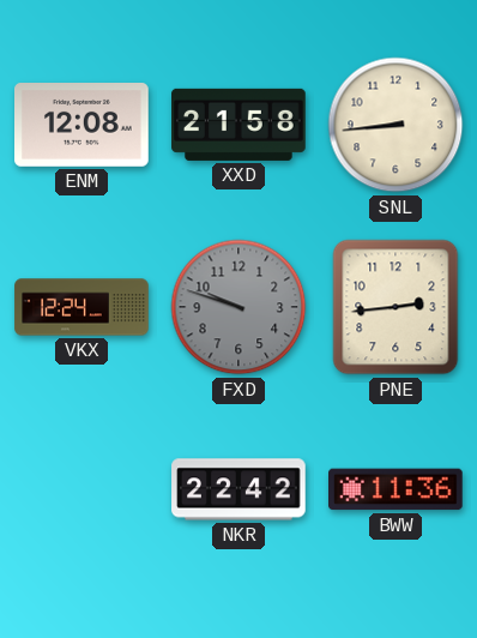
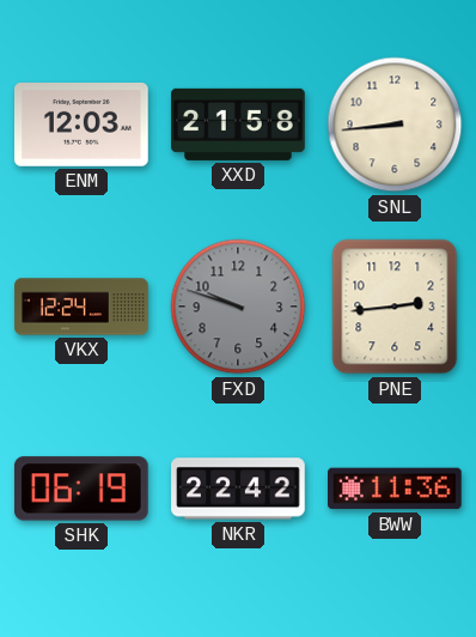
ENM: 12:08 -> 12:03 (81, 126)
SHK: none -> 06:19 (81, 489)
